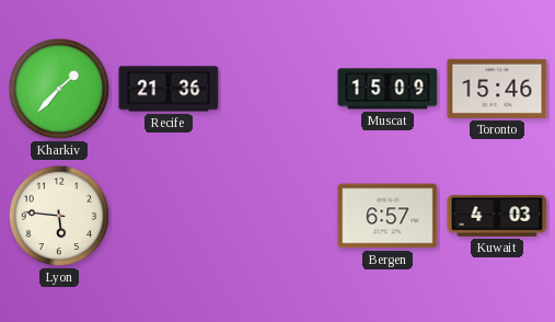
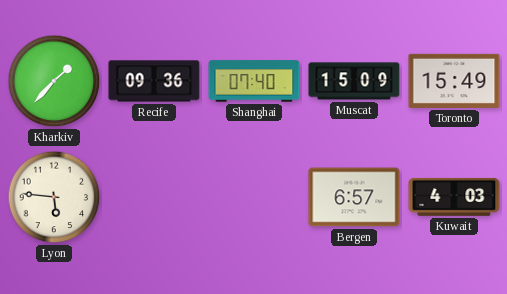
Recife: 21:36 -> 09:36 (154, 81)
Shanghai: none -> 07:40 (254, 81)
Toronto: 15:46 -> 15:49 (454, 81)
